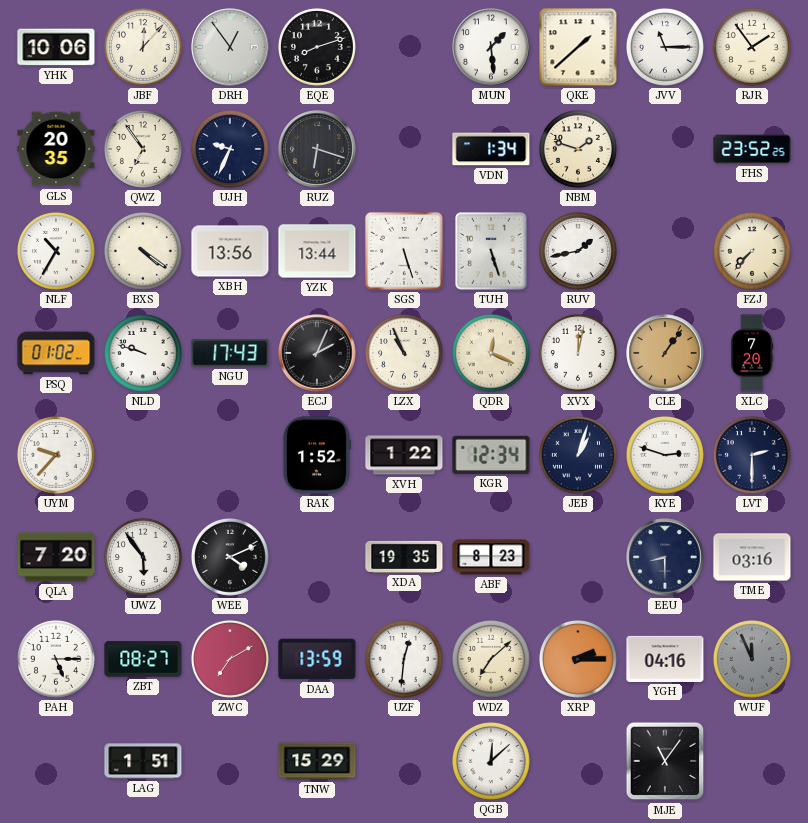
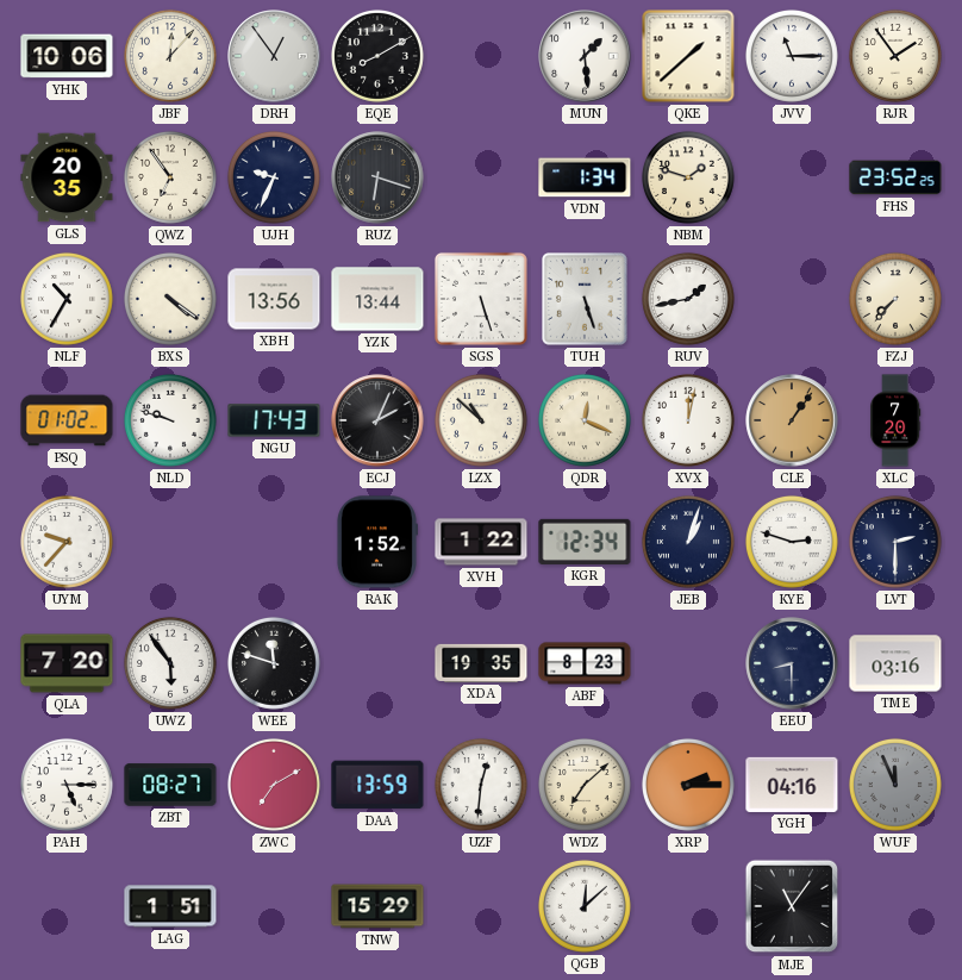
EQE: 8:12 -> 8:10 (377, 56)
LZX: 10:56 -> 10:52 (481, 420)
WEE: 4:11 -> 11:48 (274, 663)
